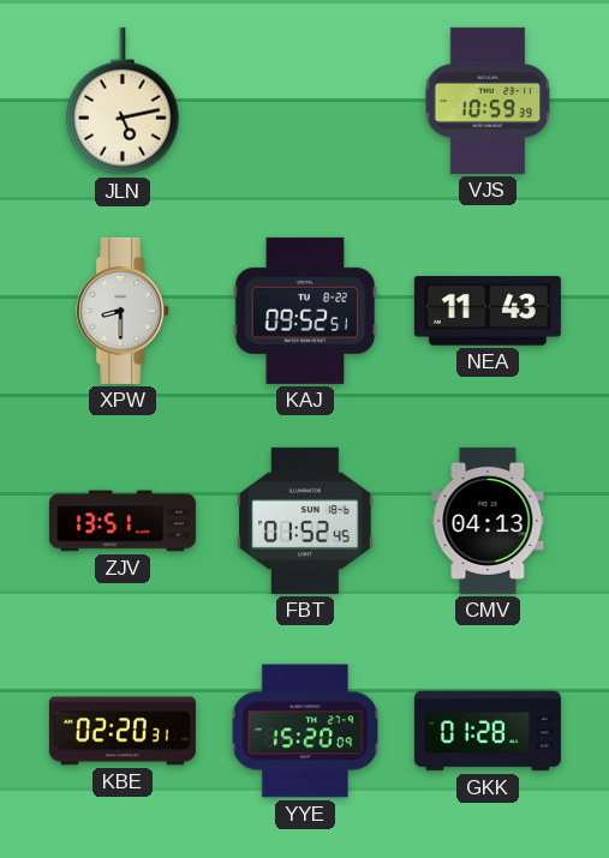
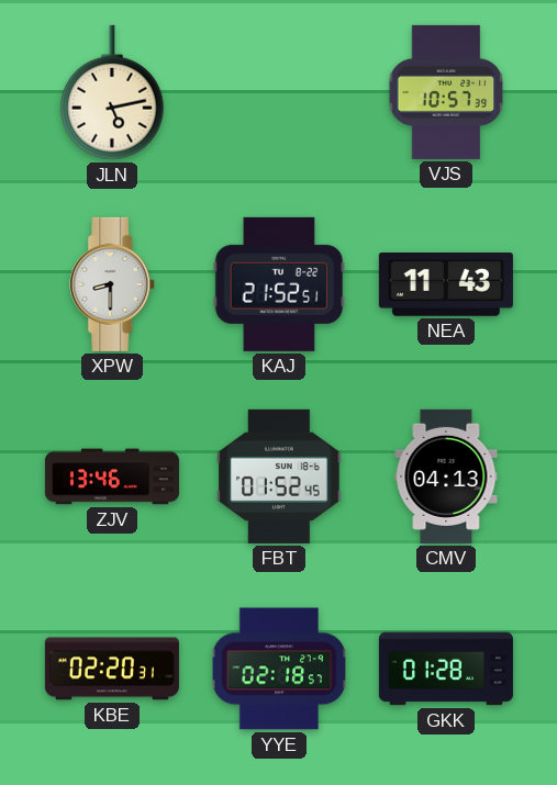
VJS: 10:59 -> 10:57 (446, 92)
KAJ: 09:52 -> 21:52 (279, 284)
ZJV: 13:51 -> 13:46 (112, 476)
YYE: 15:20 -> 02:18 (278, 669)
